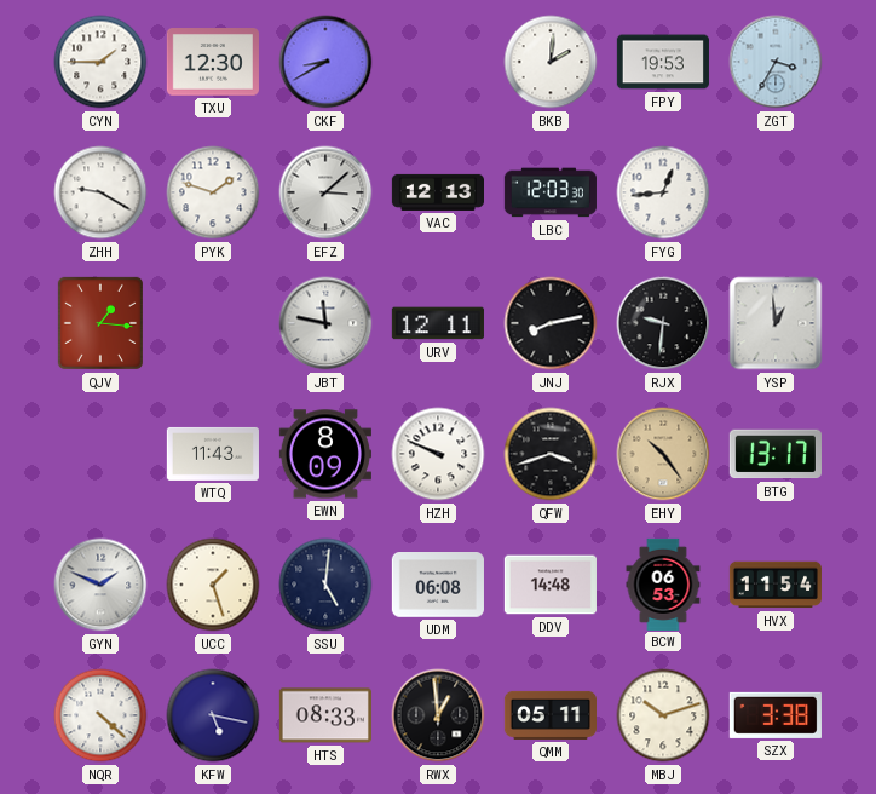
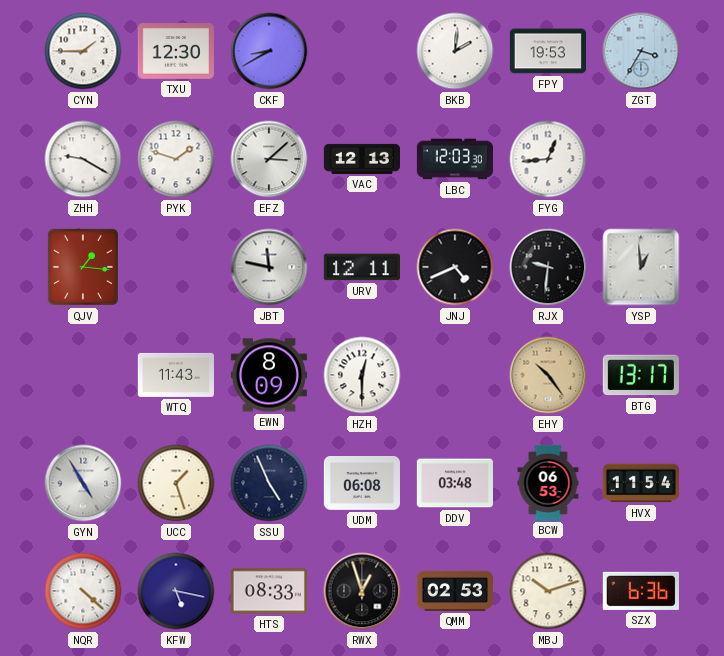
JNJ: 8:13 -> 4:41 (455, 267)
HZH: 9:49 -> 12:30 (362, 375)
QFW: 3:42 -> none (551, 454)
GYN: 1:49 -> 4:55 (83, 483)
SSU: 5:01 -> 4:56 (269, 483)
DDV: 14:48 -> 03:48 (455, 483)
RWX: 12:59 -> 12:57 (362, 591)
QMM: 05:11 -> 02:53 (454, 591)
SZX: 3:38 -> 6:36 (641, 591)
